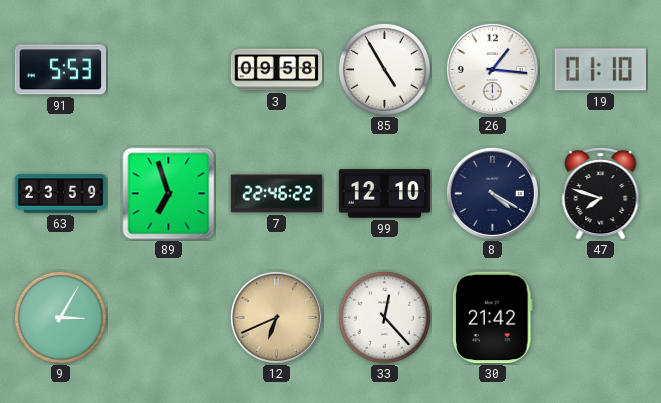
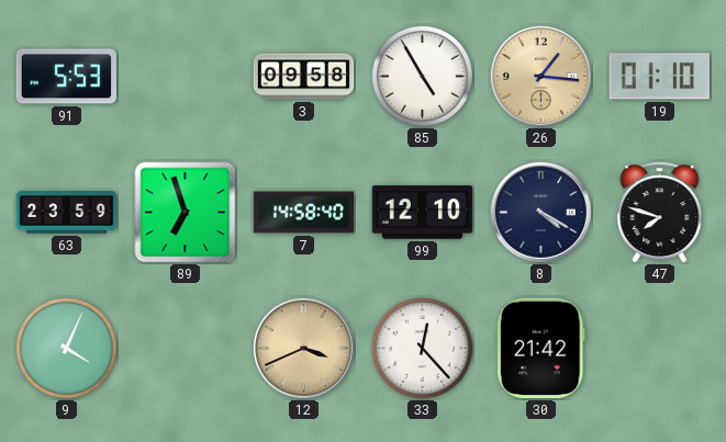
26 dial: white -> champagne (540, 76)
7: 22:46 -> 14:58 (304, 213)
9: 3:05 -> 4:04 (66, 348)
12: 6:41 -> 3:41 (303, 348)
